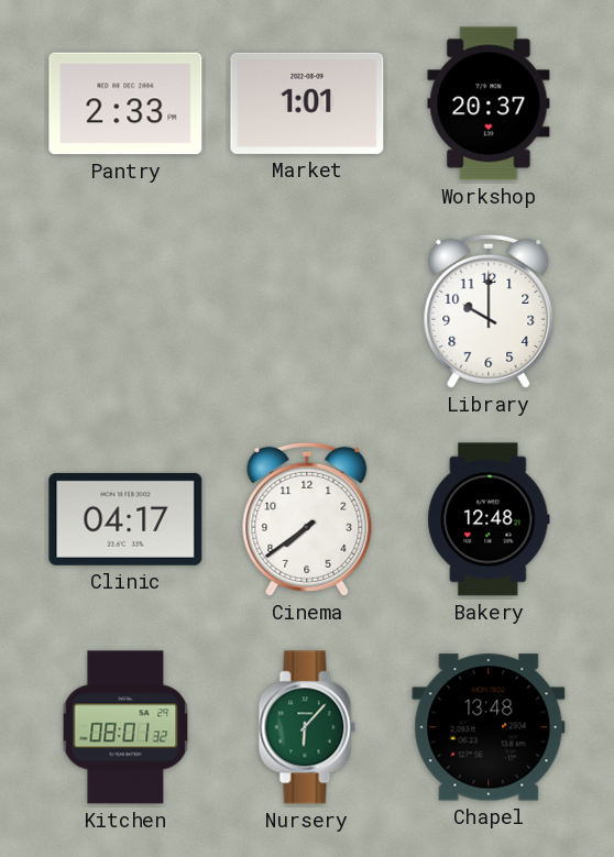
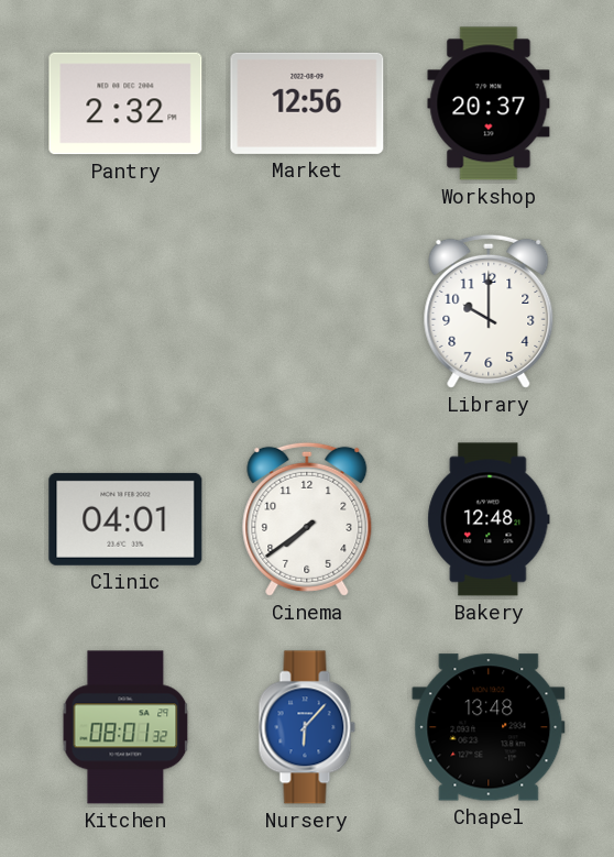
Pantry: 2:33 -> 2:32 (125, 103)
Market: 1:01 -> 12:56 (307, 103)
Clinic: 04:17 -> 04:01 (125, 519)
Nursery dial: green -> blue (307, 727)
